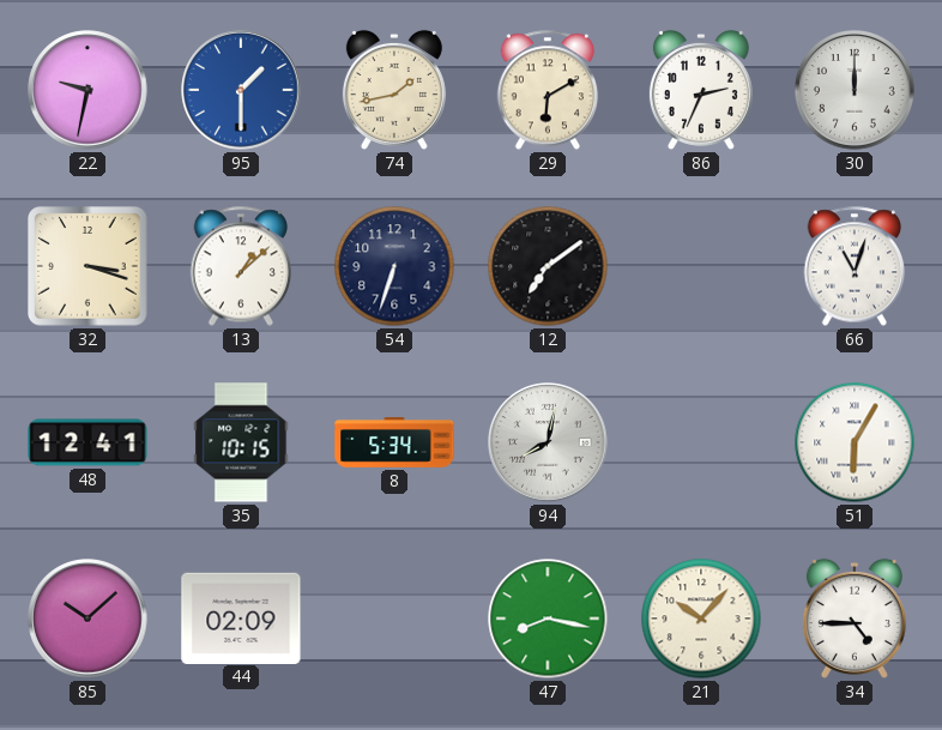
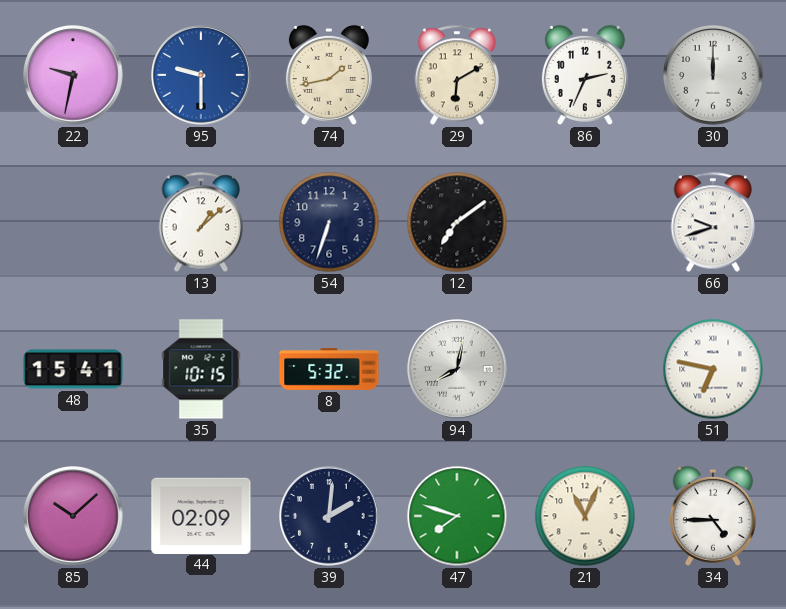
95: 1:30 -> 9:30 (201, 75)
32: 3:18 -> none (89, 267)
66: 11:03 -> 9:42 (713, 222)
48: 12:41 -> 15:41 (73, 369)
8: 5:34 -> 5:32 (329, 370)
51: 6:05 -> 6:47 (713, 369)
39: none -> 2:01 (329, 516)
47: 8:17 -> 7:48 (457, 516)
21: 10:07 -> 11:04 (585, 516)
